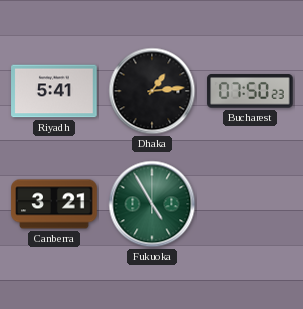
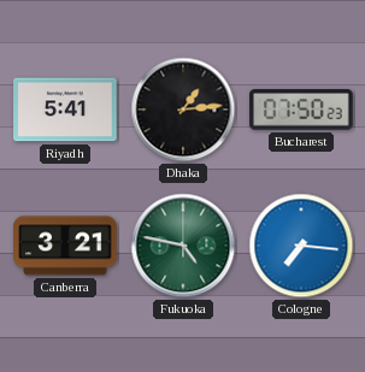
Fukuoka: 4:55 -> 4:47 (183, 246)
Cologne: none -> 7:16 (301, 246)
